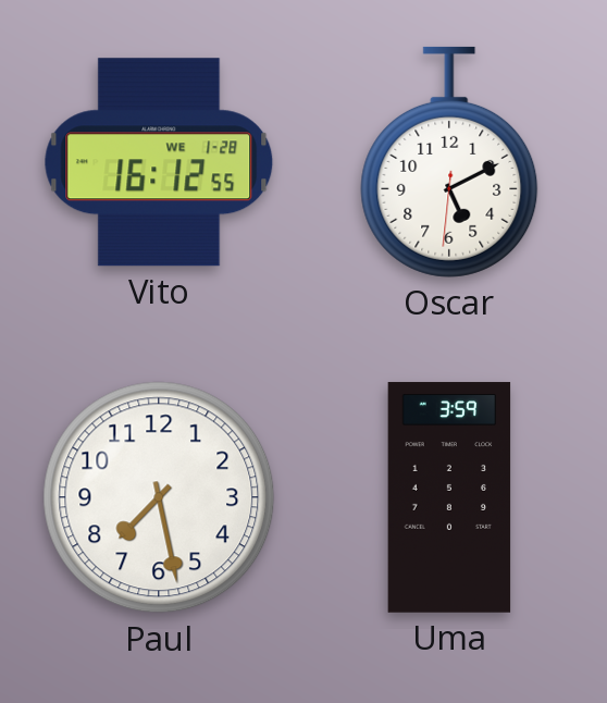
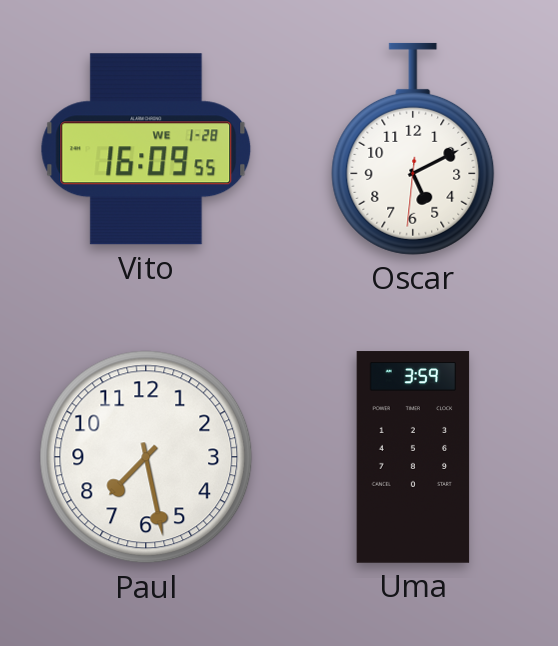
Vito: 16:12 -> 16:09 (146, 149)
